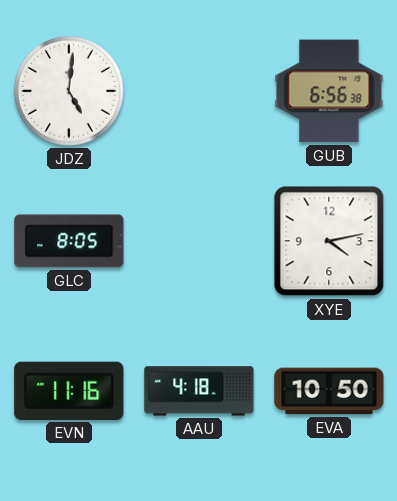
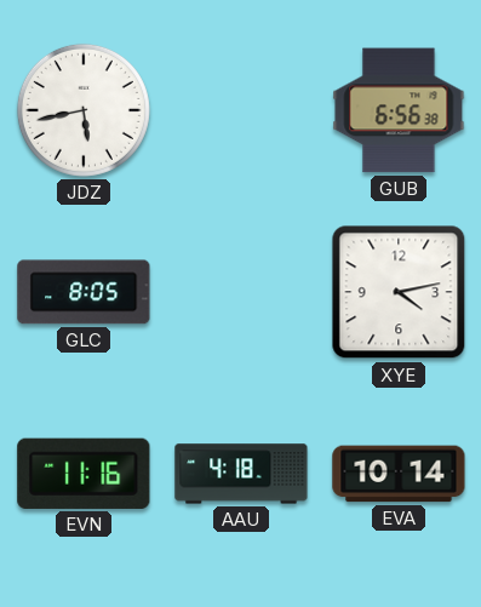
JDZ: 5:01 -> 5:43 (84, 110)
EVA: 10:50 -> 10:14 (399, 474)
